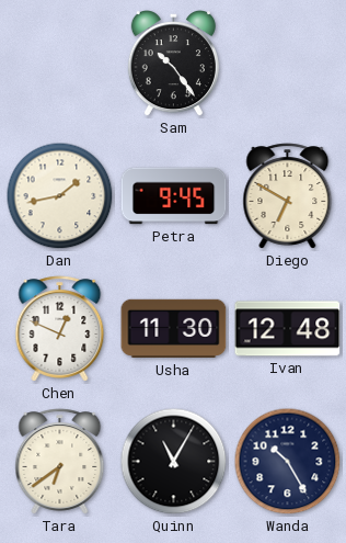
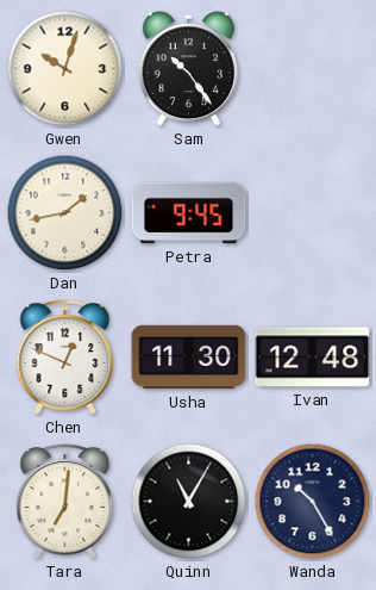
Gwen: none -> 10:03 (65, 69)
Diego: 6:50 -> none (288, 196)
Tara: 6:39 -> 7:01 (65, 502)
